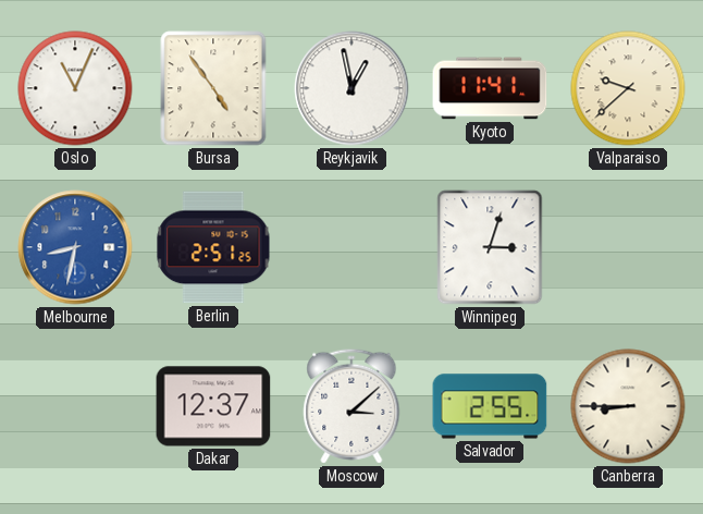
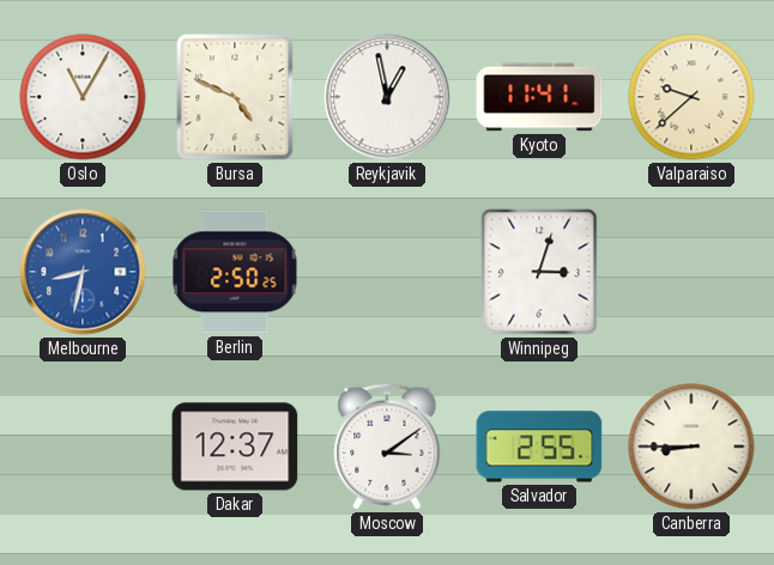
Oslo: 11:04 -> 11:05 (83, 97)
Bursa: 4:54 -> 4:49 (235, 97)
Berlin: 2:51 -> 2:50 (235, 272)
Moscow: 3:08 -> 3:09 (387, 446)
